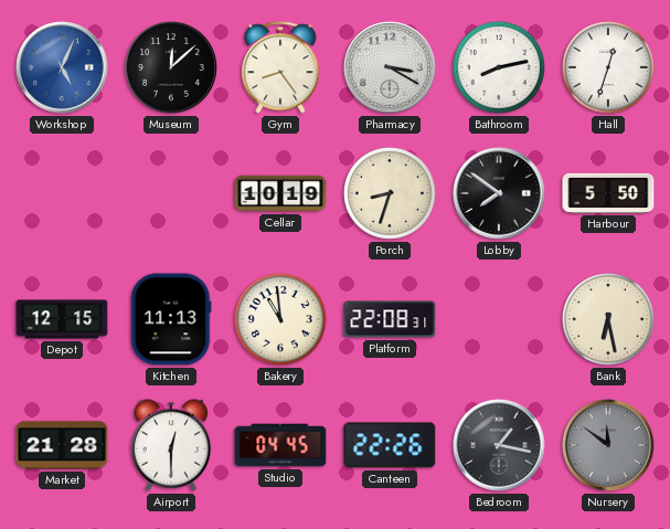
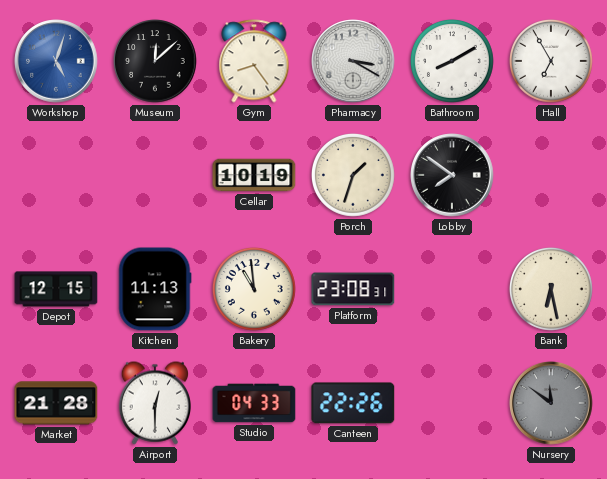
Workshop: 5:04 -> 5:03 (56, 61)
Bathroom: 8:13 -> 8:10 (452, 61)
Hall: 12:33 -> 6:55 (551, 61)
Porch: 8:33 -> 1:33 (353, 175)
Harbour: 5:50 -> none (608, 193)
Platform: 22:08 -> 23:08 (353, 289)
Studio: 04:45 -> 04:33 (254, 403)
Bedroom: 1:17 -> none (499, 445)
